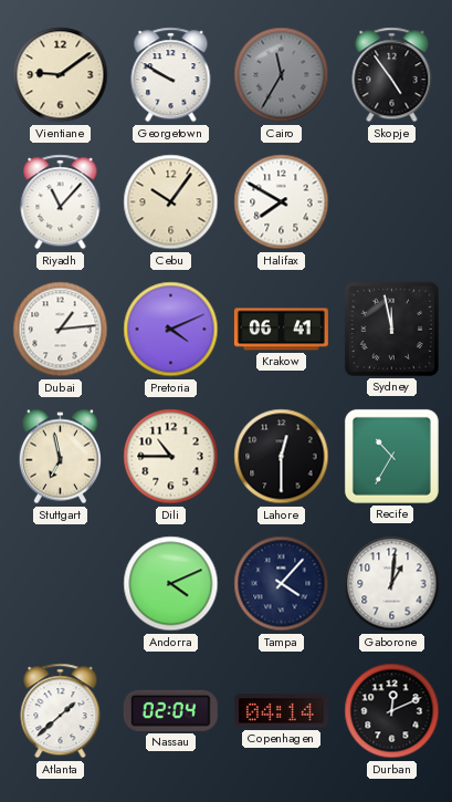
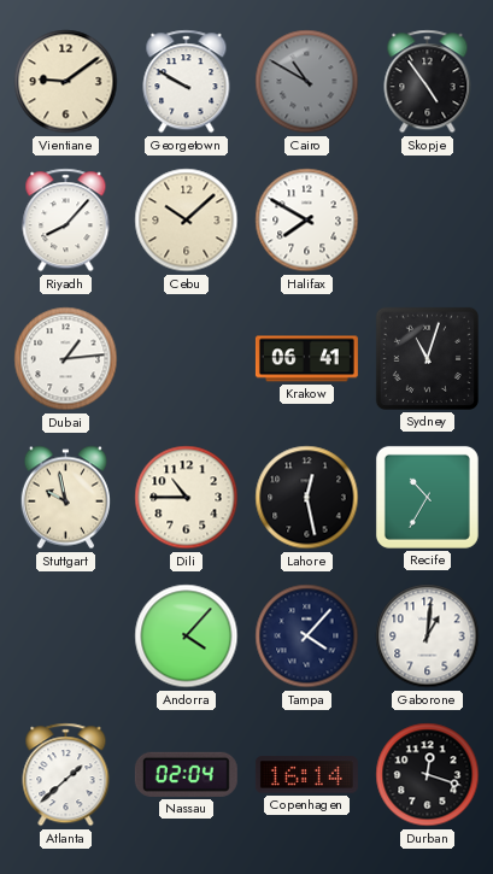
Cairo: 11:35 -> 10:50 (307, 82)
Riyadh: 11:07 -> 8:07 (66, 221)
Cebu: 10:06 -> 10:08 (187, 221)
Pretoria: 4:11 -> none (171, 330)
Sydney: 11:58 -> 11:03 (427, 358)
Stuttgart: 6:58 -> 9:58 (65, 498)
Lahore: 12:30 -> 12:28 (307, 498)
Andorra: 4:11 -> 4:07 (187, 637)
Copenhagen: 04:14 -> 16:14 (306, 775)
Durban: 12:11 -> 12:18 (428, 775)
